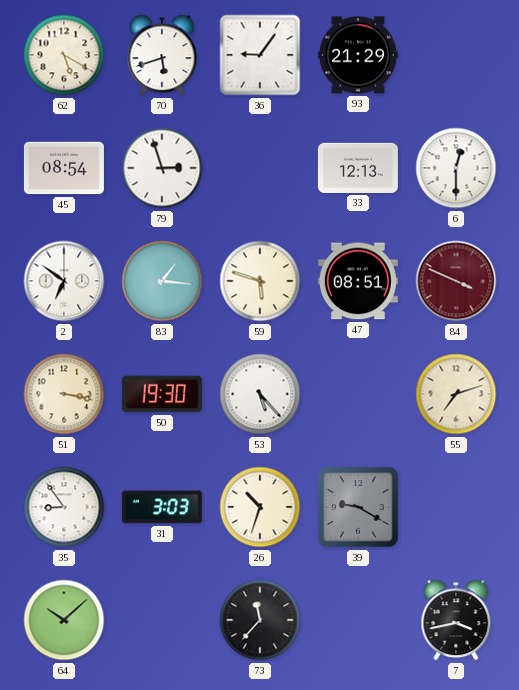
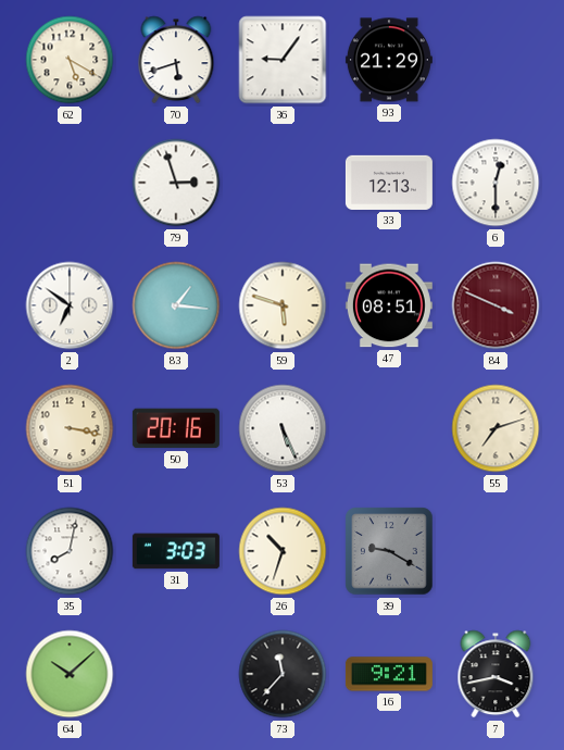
45: 08:54 -> none (64, 168)
50: 19:30 -> 20:16 (176, 428)
53: 5:23 -> 5:26 (283, 428)
35: 8:54 -> 8:02 (70, 551)
16: none -> 9:21 (389, 674)
